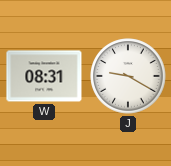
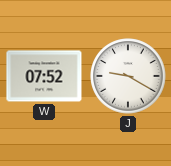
W: 08:31 -> 07:52 (44, 76)
